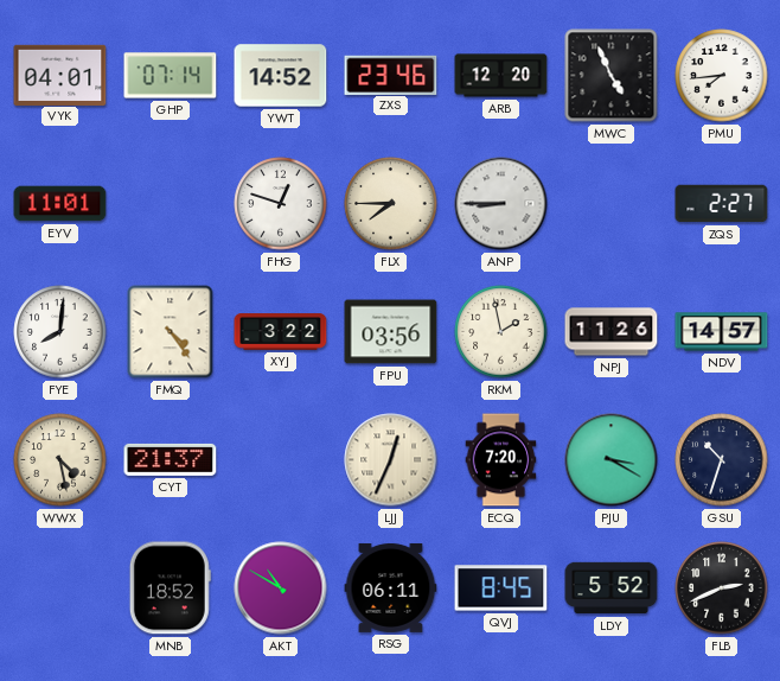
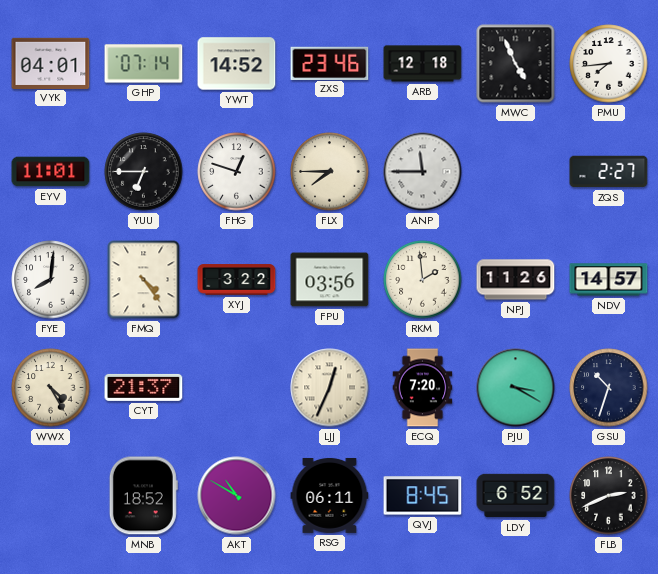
ARB: 12:20 -> 12:18 (423, 64)
YUU: none -> 6:45 (144, 172)
ANP: 8:45 -> 11:45 (423, 172)
RKM: 1:58 -> 1:59 (423, 280)
WWX: 4:28 -> 4:25 (51, 388)
LDY: 5:52 -> 6:52 (516, 496)
